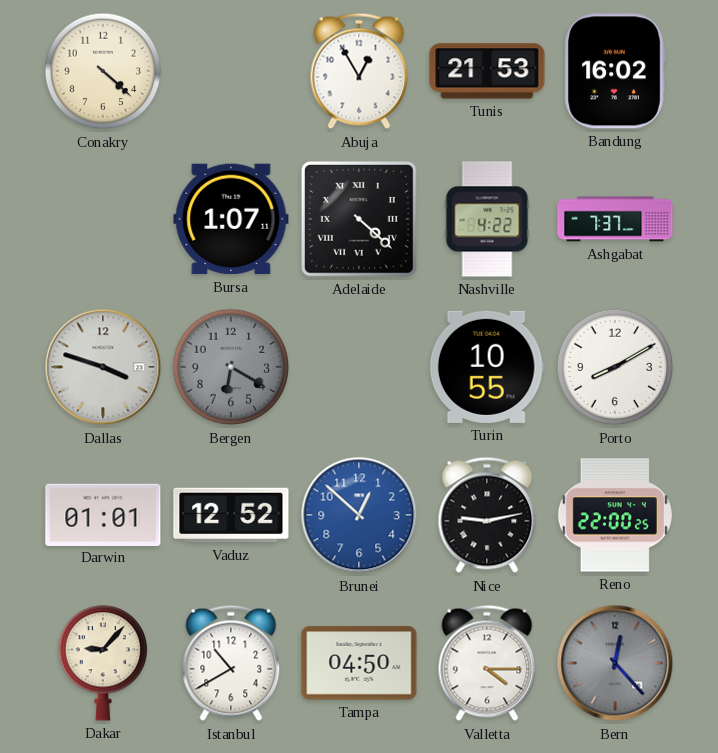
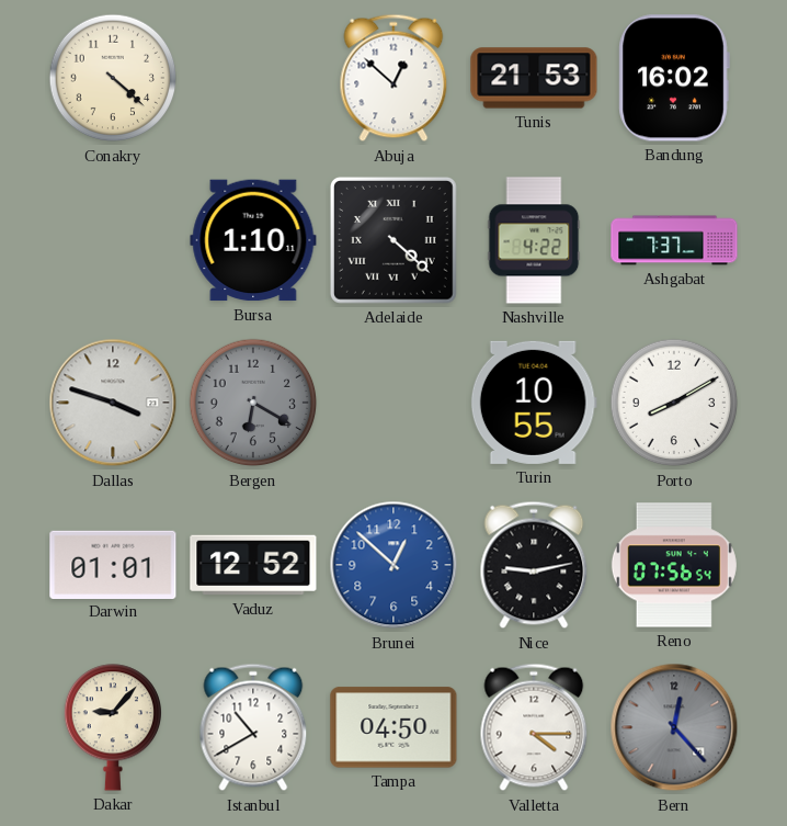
Abuja: 12:55 -> 12:52 (394, 78)
Bursa: 1:07 -> 1:10 (253, 240)
Reno: 22:00 -> 07:56 (674, 565)
